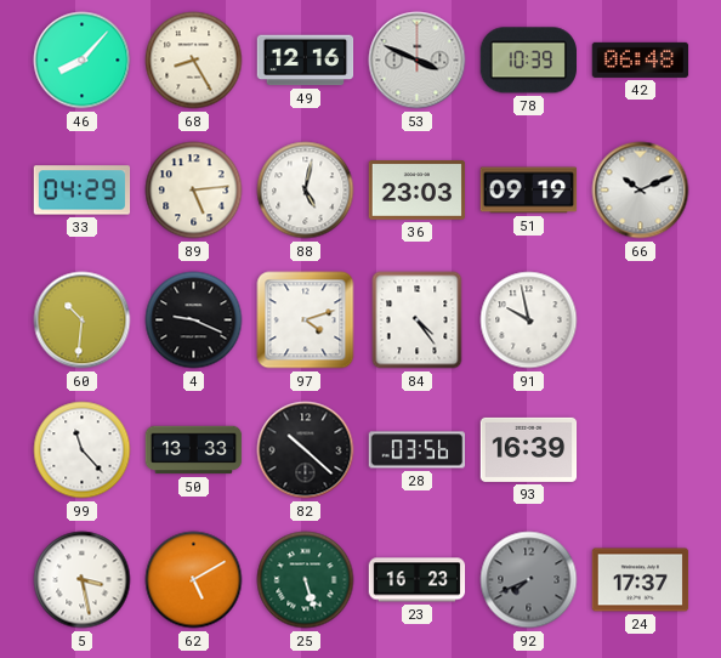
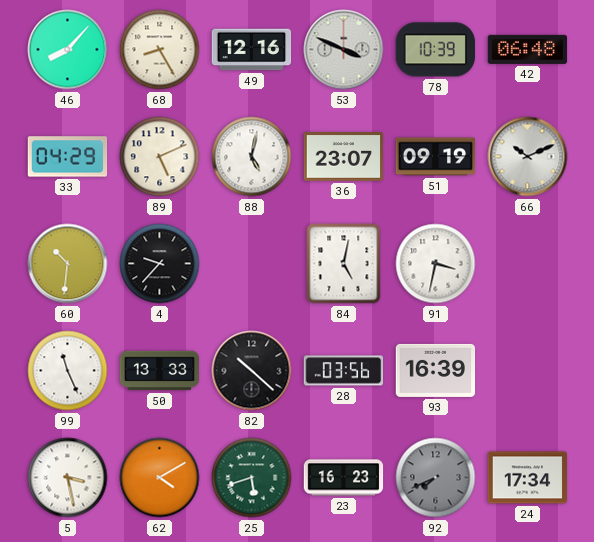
89: 5:14 -> 5:11 (160, 157)
36: 23:03 -> 23:07 (344, 157)
4: 9:19 -> 9:37 (160, 264)
97: 4:12 -> none (306, 321)
84: 4:24 -> 5:02 (344, 264)
91: 9:58 -> 3:32 (436, 264)
99: 11:23 -> 11:26 (68, 371)
62: 5:10 -> 4:10 (160, 478)
25: 5:27 -> 5:42 (252, 478)
24: 17:37 -> 17:34 (528, 478)
